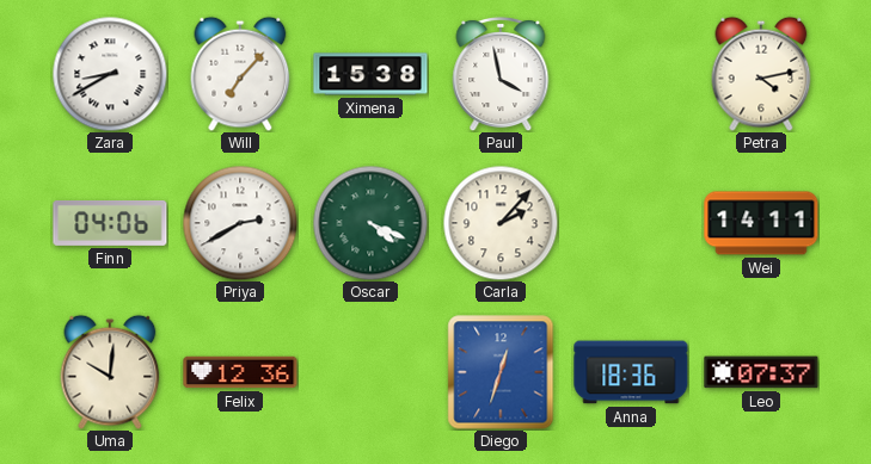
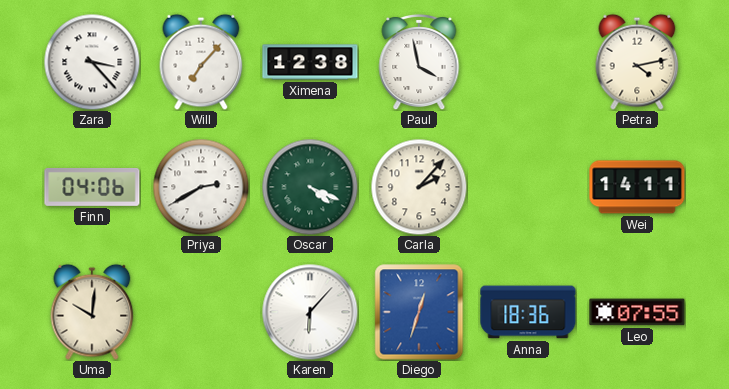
Zara: 8:40 -> 3:23 (92, 62)
Ximena: 15:38 -> 12:38 (310, 62)
Felix: 12:36 -> none (240, 372)
Karen: none -> 6:07 (310, 312)
Leo: 07:37 -> 07:55 (637, 312)
